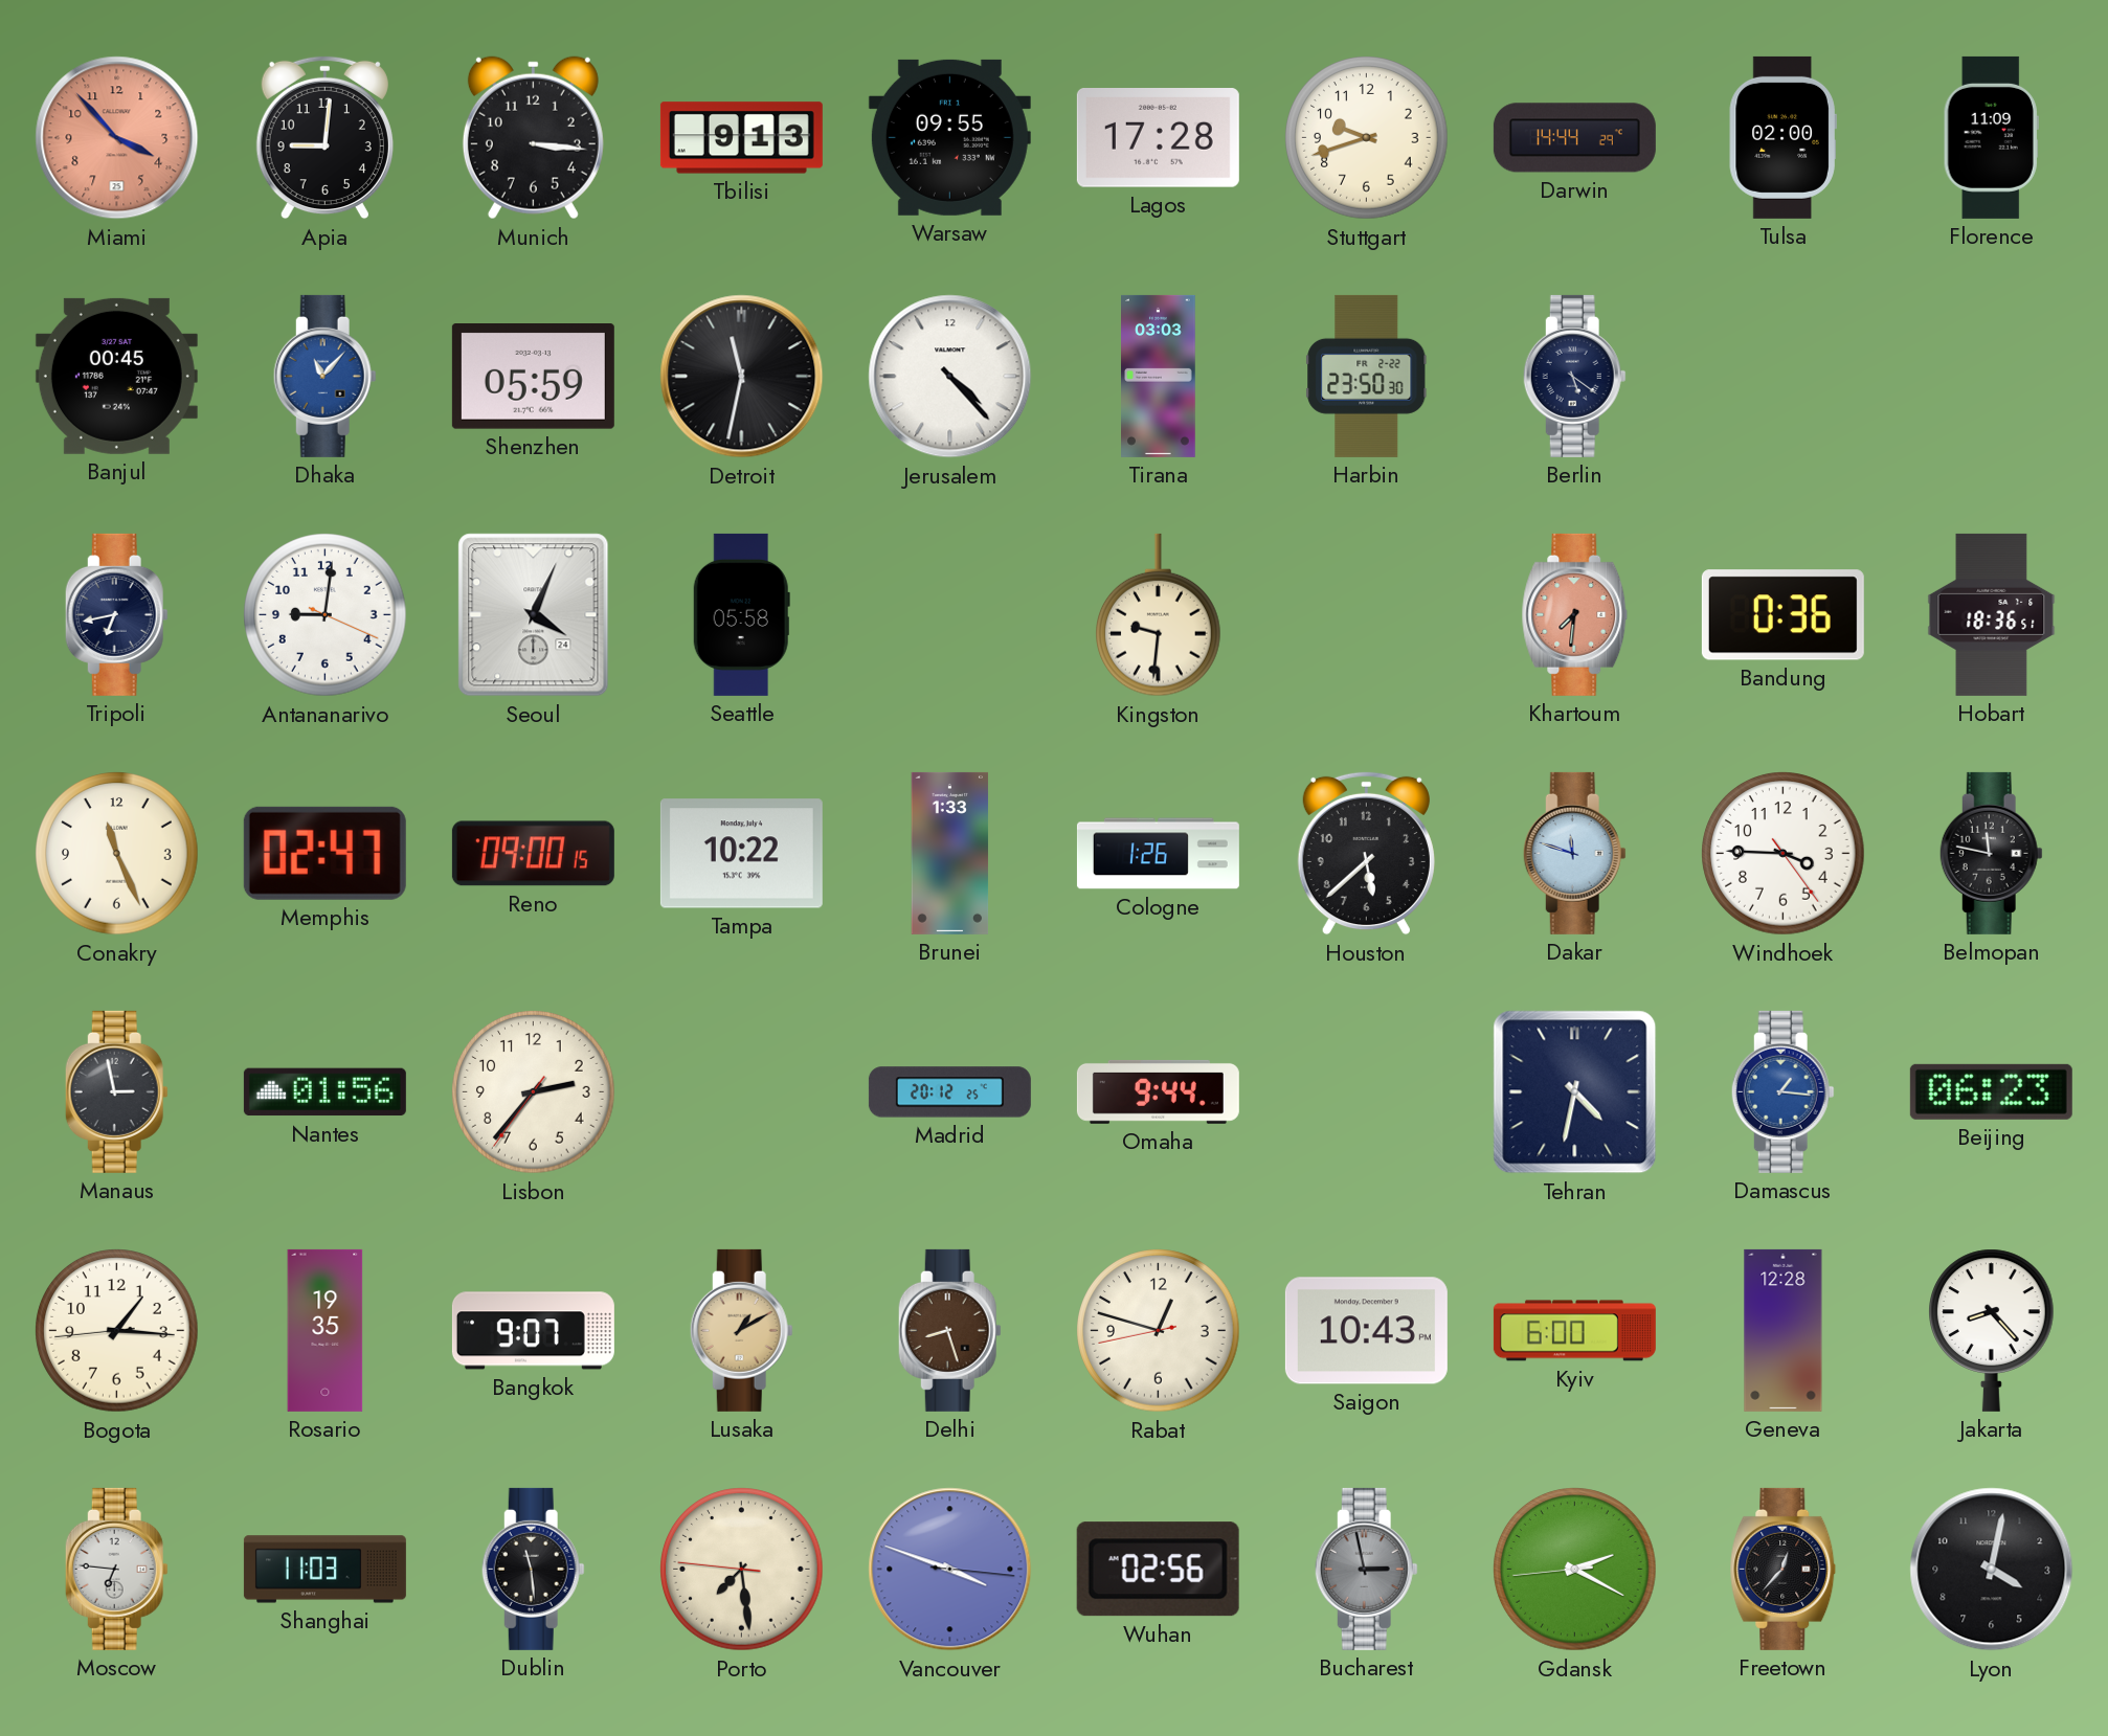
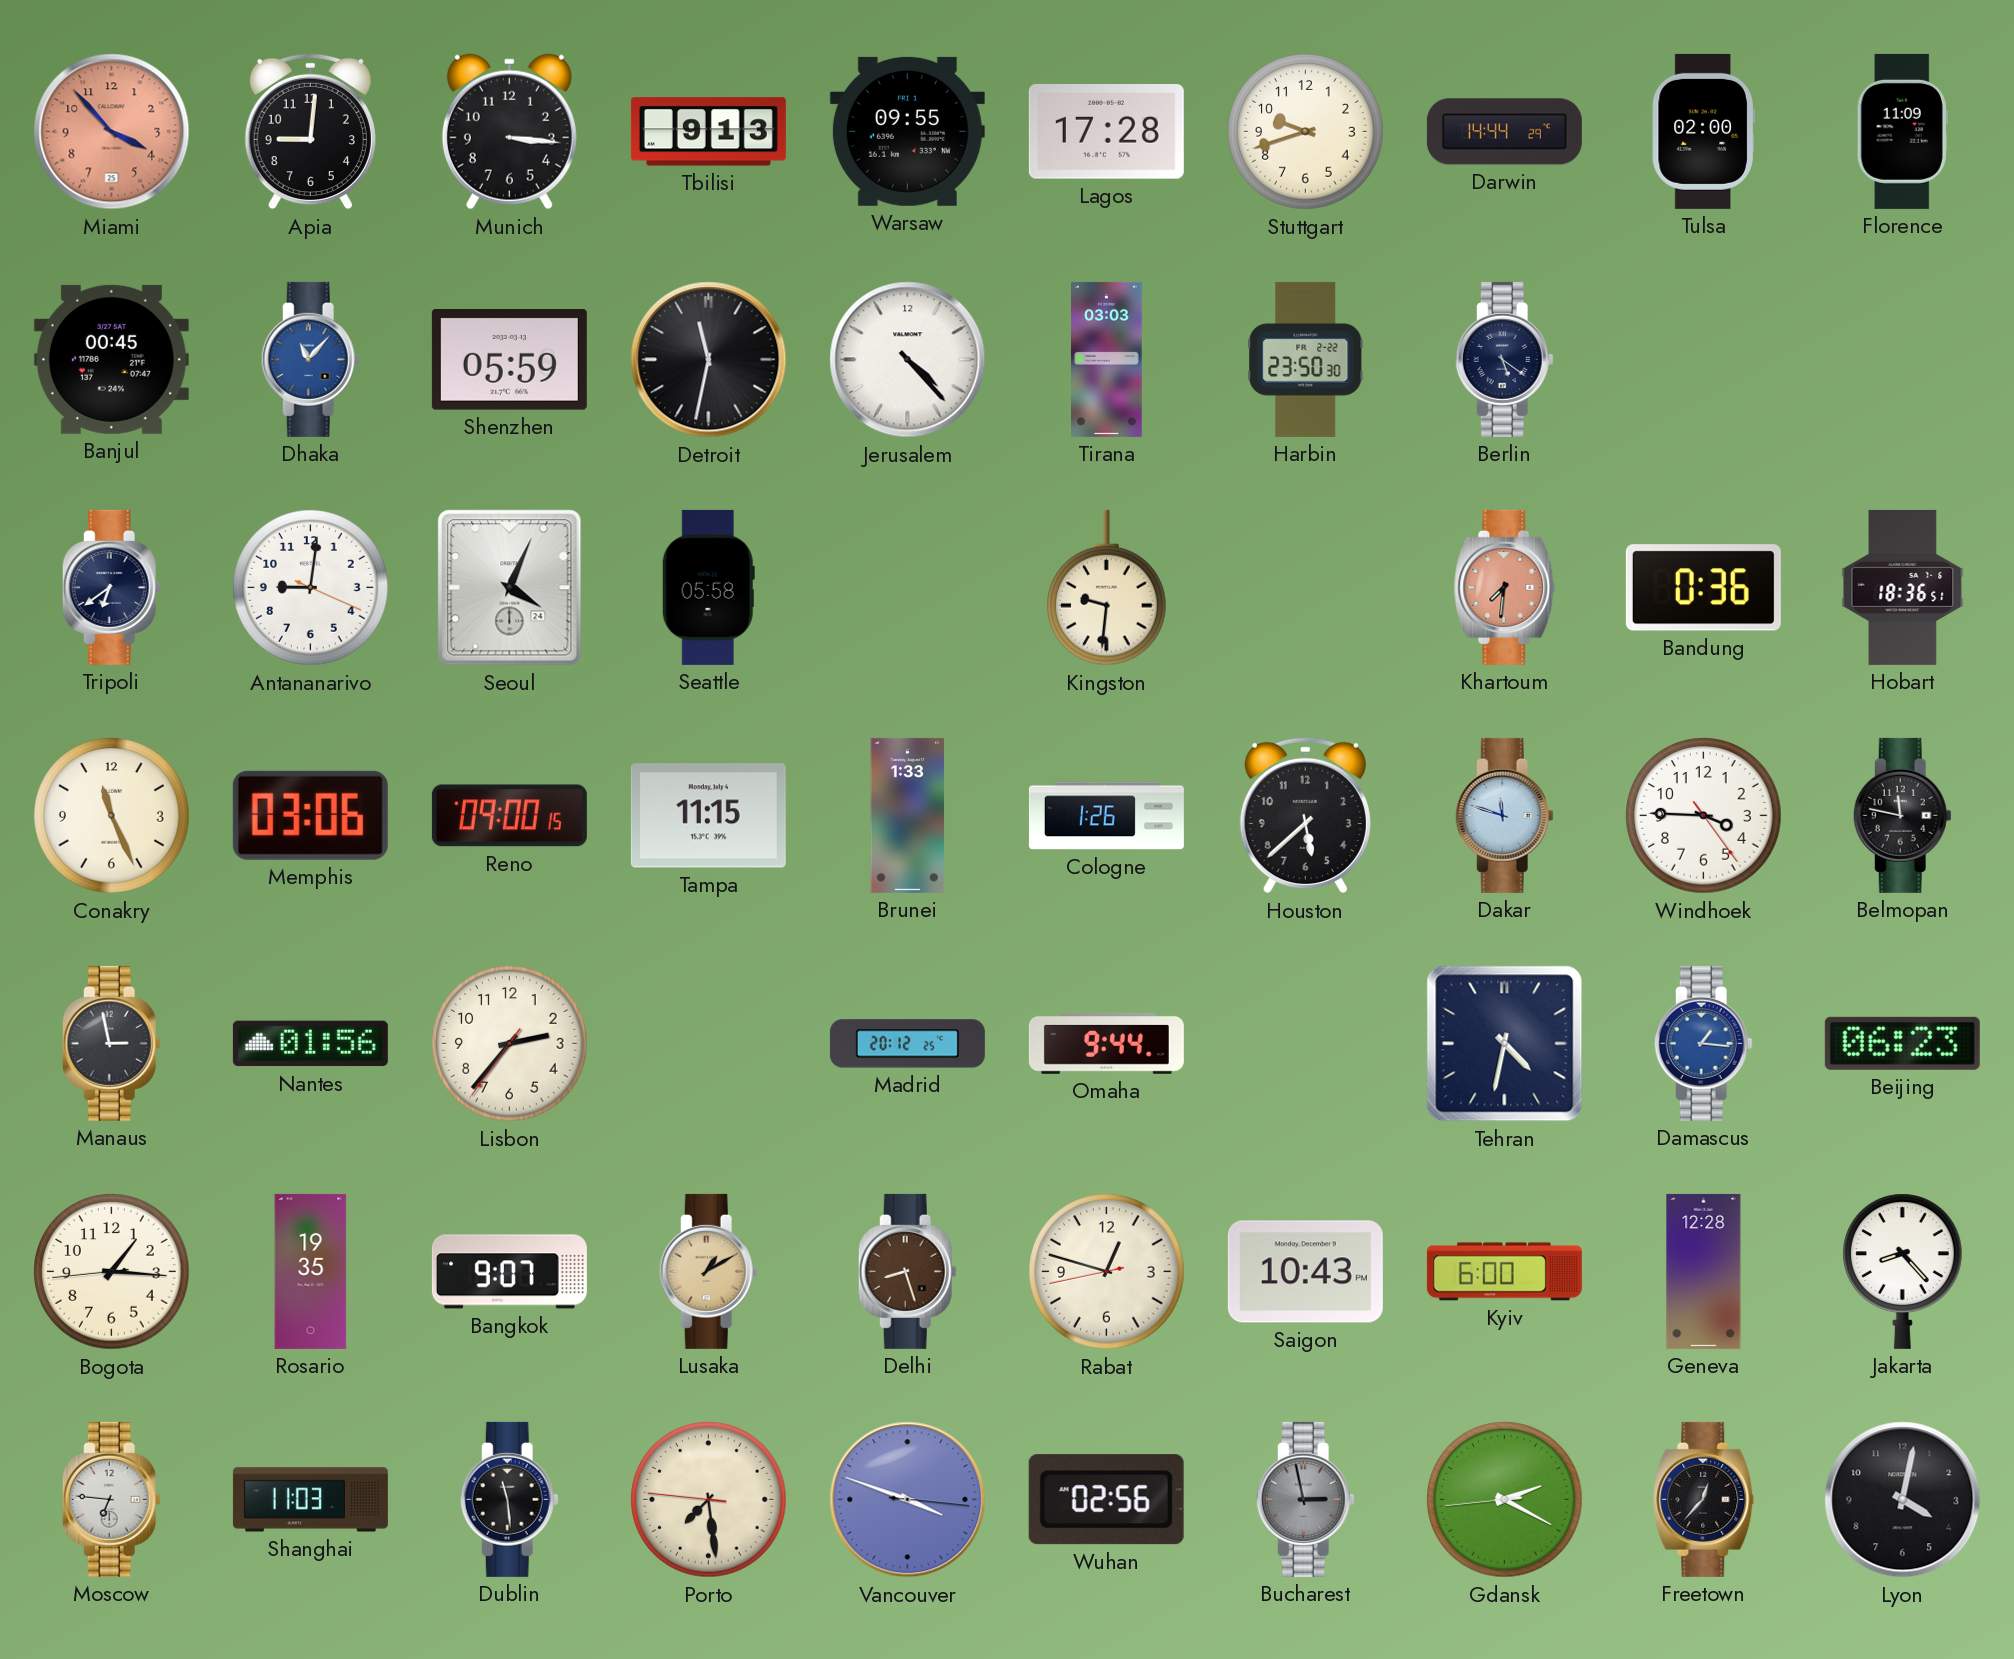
Tripoli: 6:43 -> 6:39 (111, 587)
Memphis: 02:47 -> 03:06 (310, 815)
Tampa: 10:22 -> 11:15 (708, 816)
